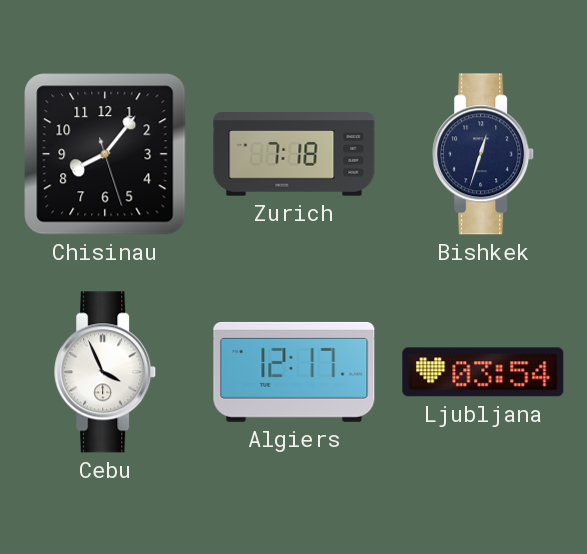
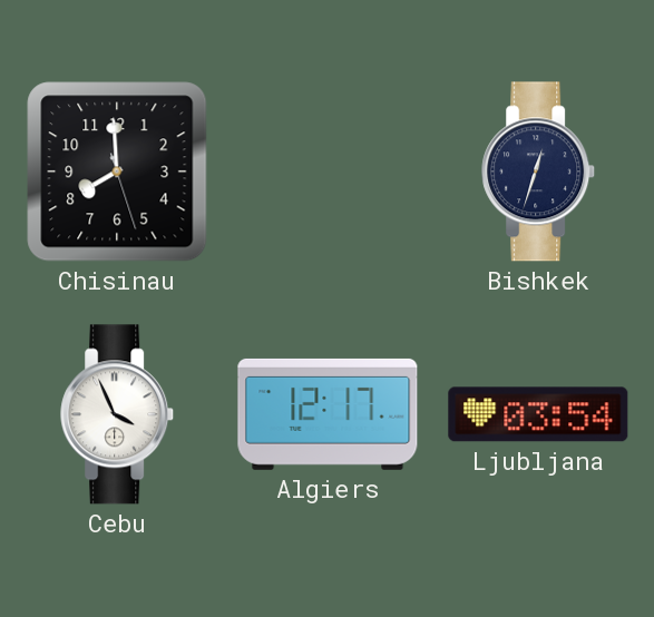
Chisinau: 8:06 -> 7:59 (117, 172)
Zurich: 7:18 -> none (294, 154)
